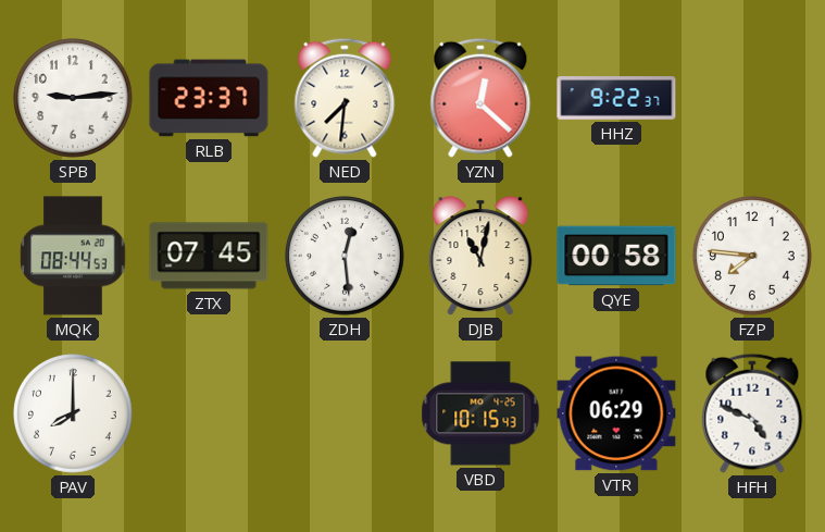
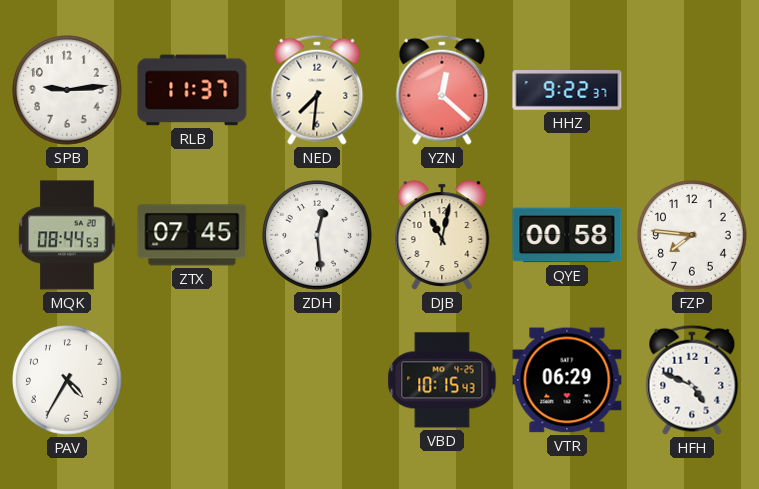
RLB: 23:37 -> 11:37 (192, 90)
PAV: 8:00 -> 4:35 (68, 381)
